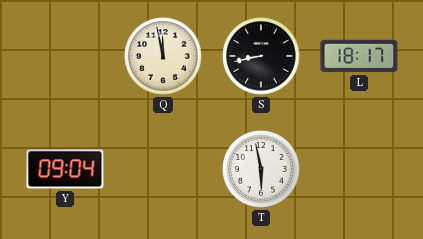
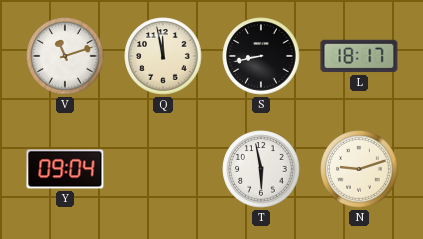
V: none -> 11:12 (65, 56)
N: none -> 9:12 (359, 169)
